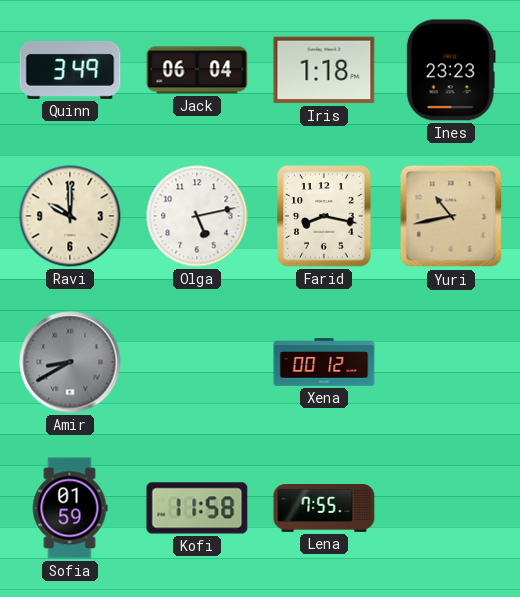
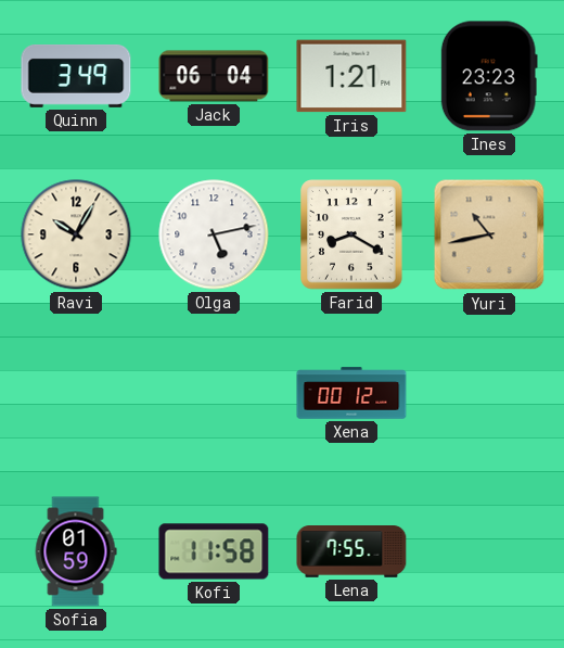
Iris: 1:18 -> 1:21 (351, 76)
Ravi: 10:00 -> 10:05 (76, 234)
Farid: 8:17 -> 8:20 (351, 234)
Amir: 8:40 -> none (70, 362)
